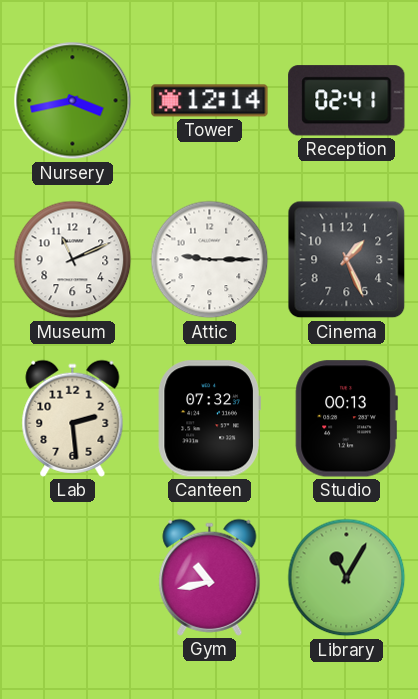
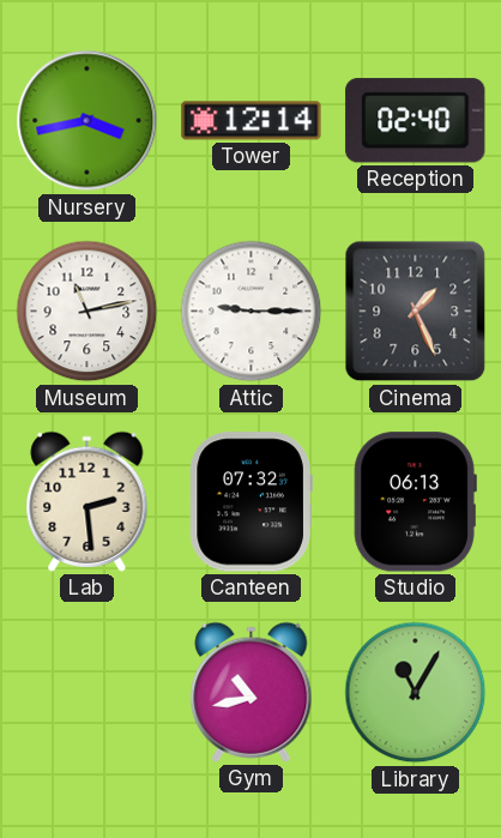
Reception: 02:41 -> 02:40 (416, 121)
Museum: 11:11 -> 11:13 (87, 312)
Studio: 00:13 -> 06:13 (415, 502)
